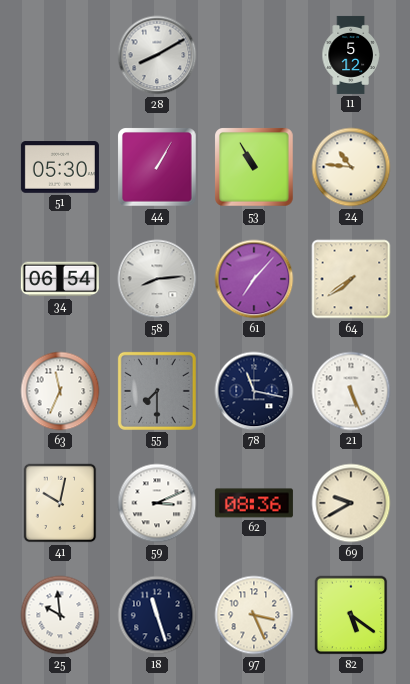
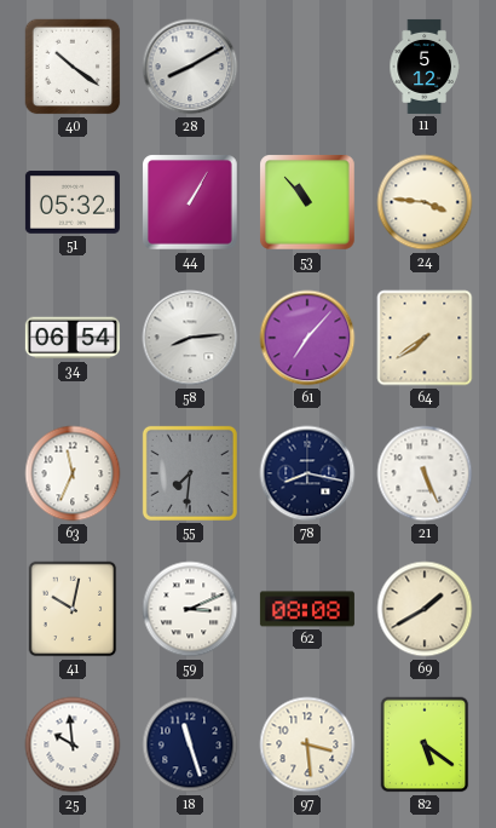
40: none -> 10:21 (73, 67)
51: 05:30 -> 05:32 (73, 202)
53: 10:55 -> 10:53 (307, 202)
24: 10:46 -> 3:46 (425, 202)
55: 7:30 -> 7:31 (190, 473)
78: 11:17 -> 8:17 (307, 473)
62: 08:36 -> 08:08 (307, 609)
69: 9:40 -> 1:40 (425, 609)
97: 3:26 -> 3:29 (307, 744)
